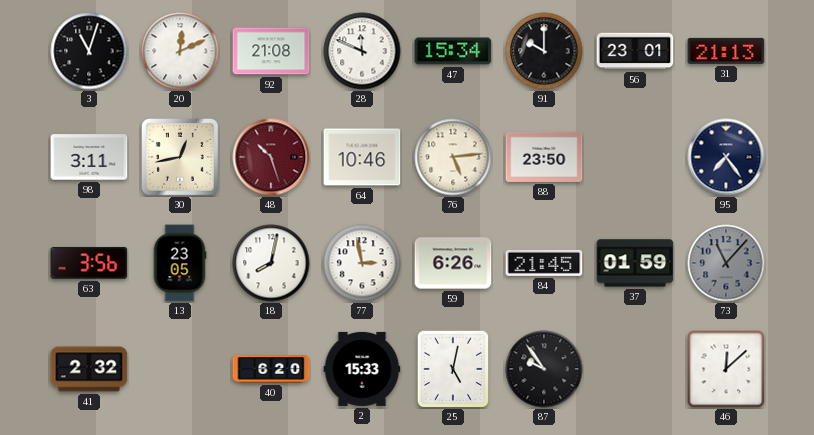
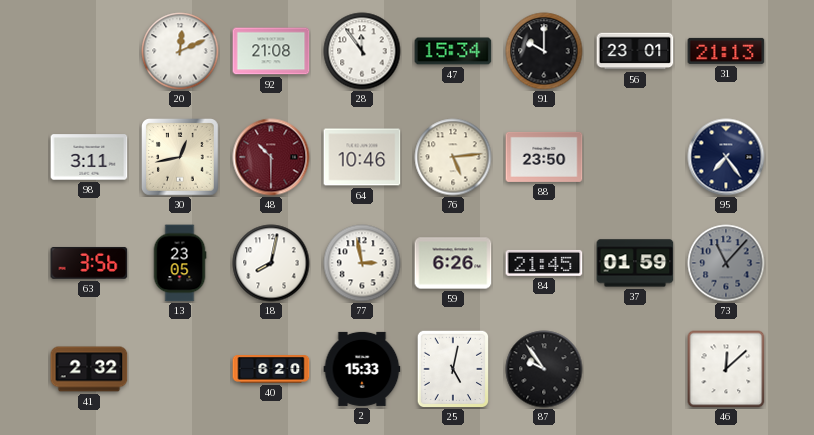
3: 11:03 -> none (89, 51)
28: 11:49 -> 11:54 (362, 51)
48: 10:27 -> 10:30 (271, 157)
